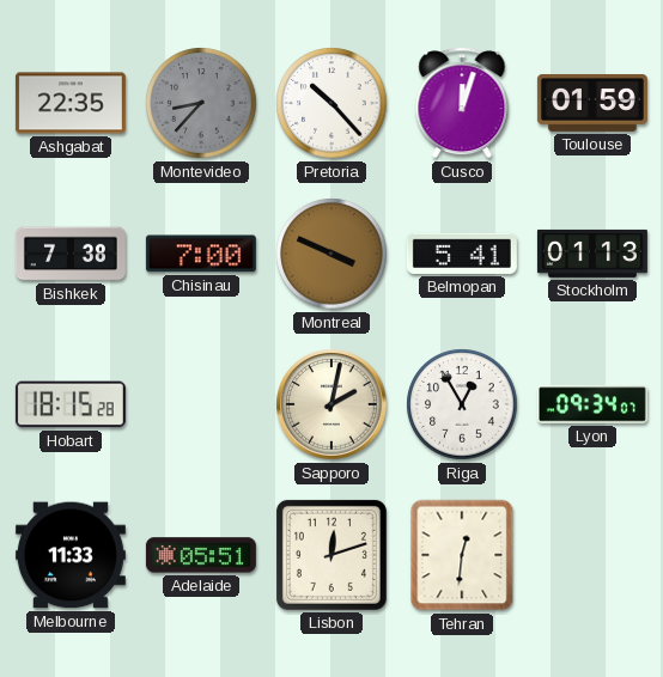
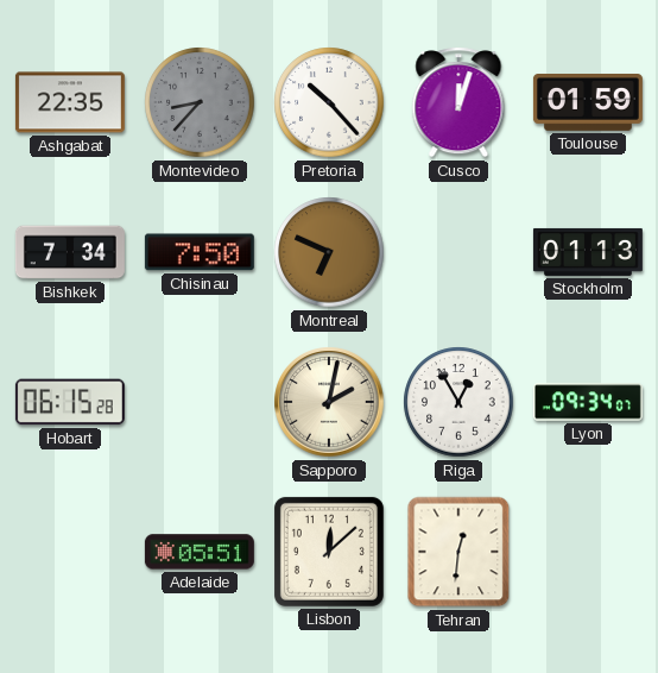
Bishkek: 7:38 -> 7:34 (70, 252)
Chisinau: 7:00 -> 7:50 (200, 252)
Montreal: 3:49 -> 6:49 (329, 252)
Belmopan: 5:41 -> none (462, 254)
Hobart: 18:15 -> 06:15 (70, 402)
Melbourne: 11:33 -> none (71, 555)
Lisbon: 12:12 -> 12:08 (329, 552)
